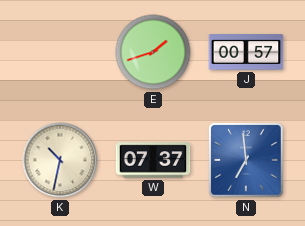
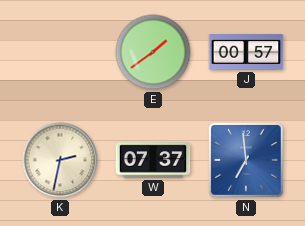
E: 1:42 -> 1:39 (153, 52)
K: 10:32 -> 2:32 (60, 160)
